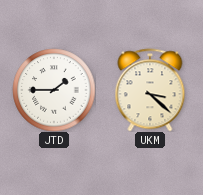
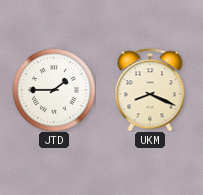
UKM: 3:22 -> 8:19 (150, 90)
